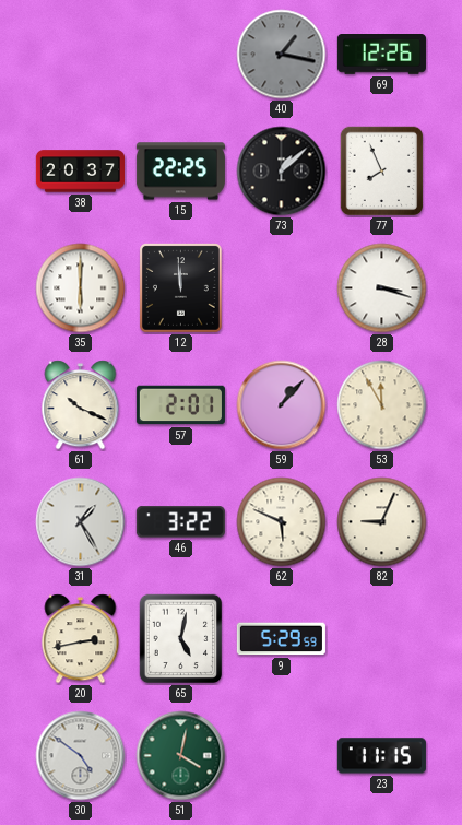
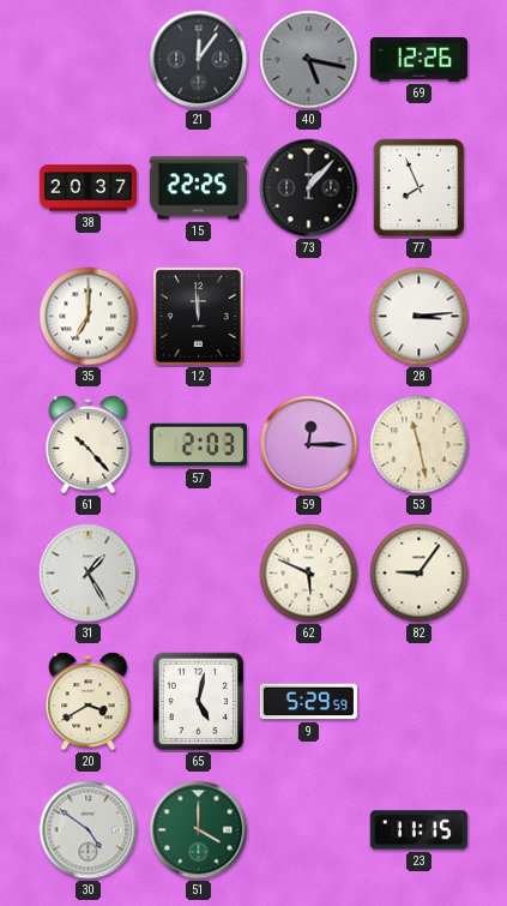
21: none -> 12:06 (199, 60)
40: 1:17 -> 5:17 (309, 60)
73: 1:08 -> 1:07 (309, 188)
35: 6:00 -> 7:00 (89, 317)
28: 3:18 -> 3:14 (420, 317)
61: 10:19 -> 10:23 (89, 445)
57: 2:01 -> 2:03 (198, 445)
59: 1:07 -> 12:15 (309, 445)
53: 11:55 -> 11:28 (420, 445)
46: 3:22 -> none (180, 522)
82: 9:04 -> 9:06 (420, 574)
20: 2:43 -> 3:40 (89, 702)
51: 4:02 -> 4:00 (199, 830)
